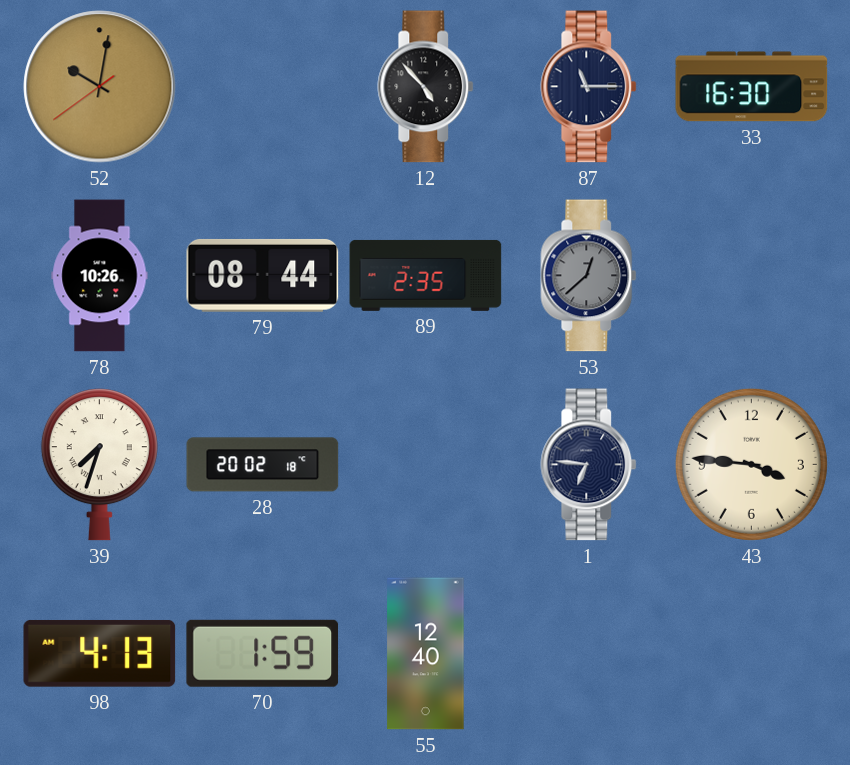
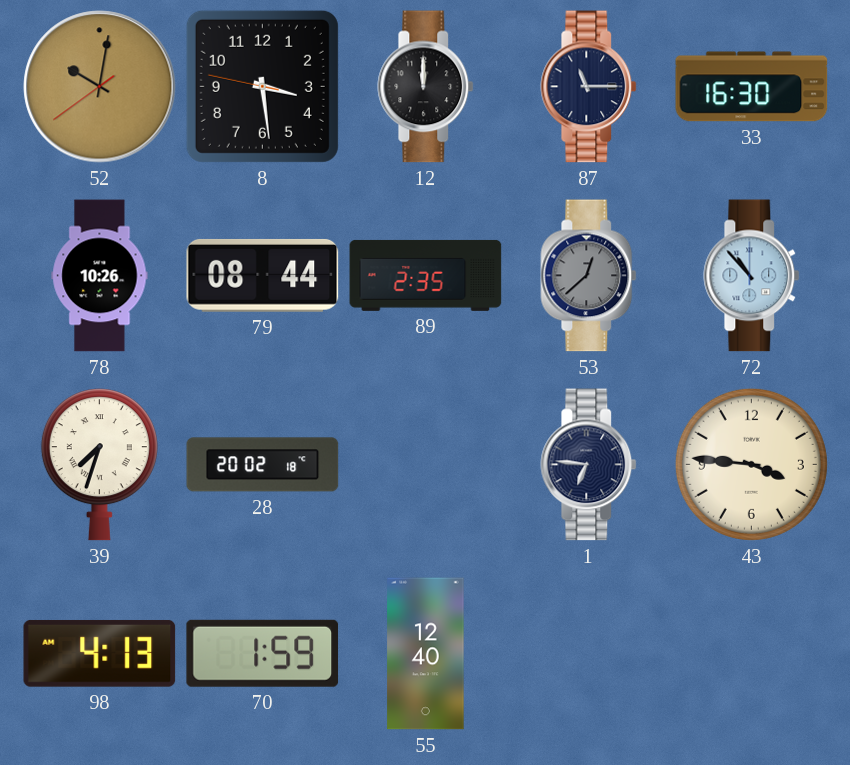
8: none -> 3:28 (262, 86)
12: 4:53 -> 12:00 (426, 87)
72: none -> 10:53 (752, 276)
